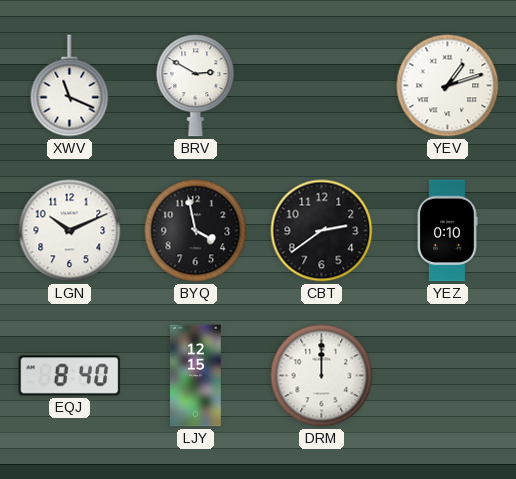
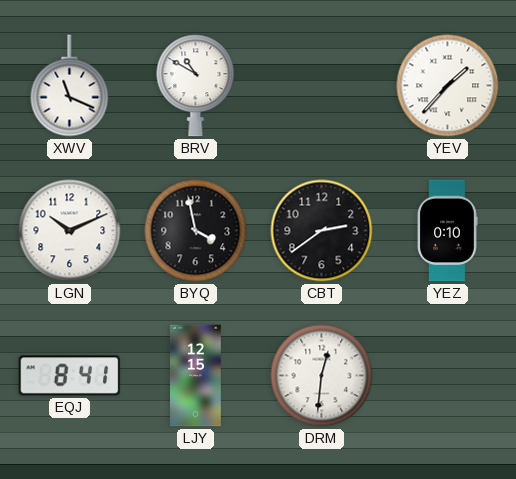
BRV: 2:50 -> 10:50 (196, 86)
YEV: 1:12 -> 1:37 (448, 86)
EQJ: 8:40 -> 8:41 (70, 376)
DRM: 12:00 -> 12:31 (322, 376)
